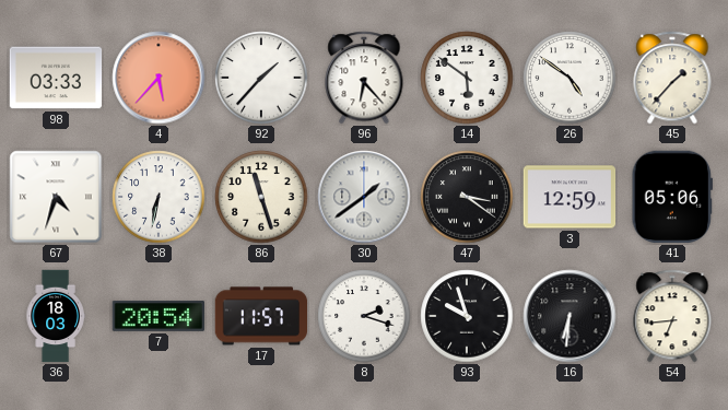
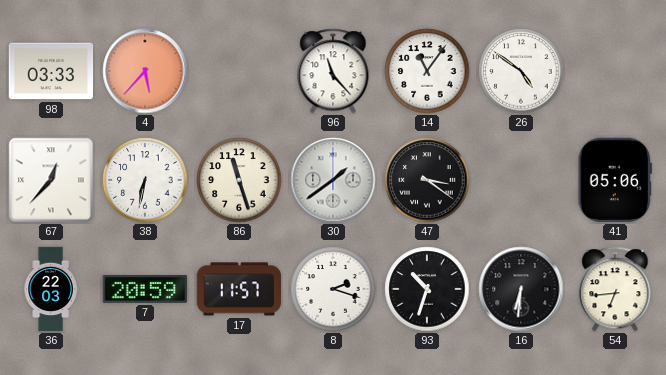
92: 1:37 -> none (261, 78)
96: 6:23 -> 11:23 (333, 71)
14: 5:51 -> 11:06 (427, 71)
45: 1:37 -> none (672, 78)
67: 4:33 -> 12:37 (51, 180)
3: 12:59 -> none (570, 197)
36: 18:03 -> 22:03 (51, 289)
7: 20:54 -> 20:59 (145, 289)
93: 9:57 -> 10:33 (427, 289)
